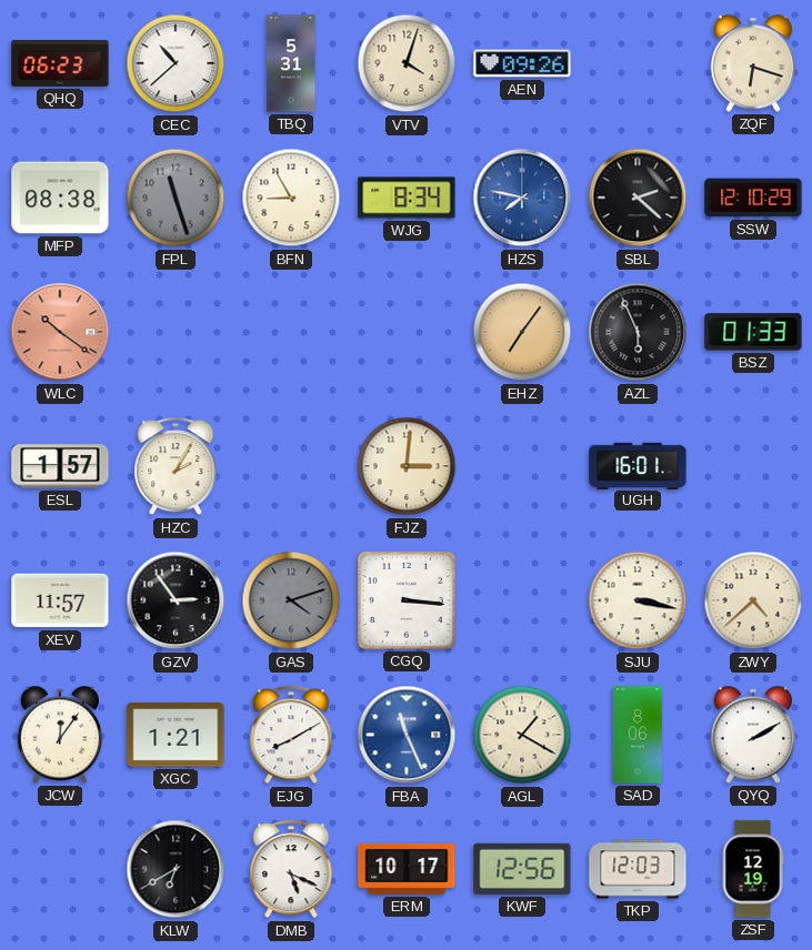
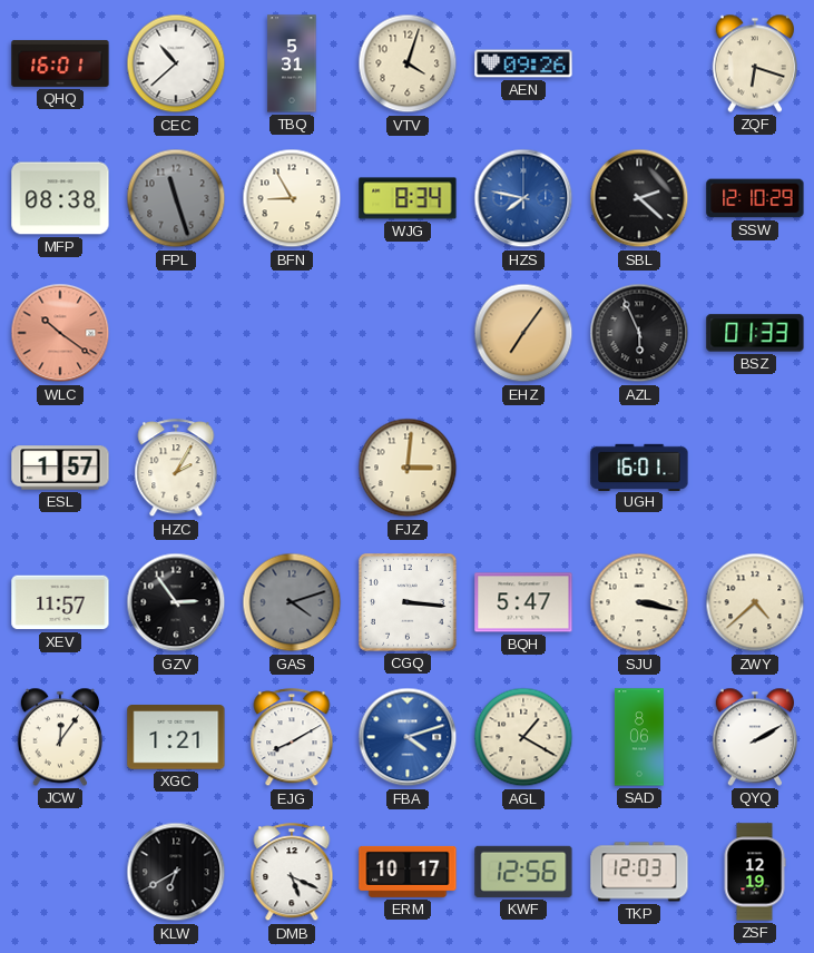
QHQ: 06:23 -> 16:01 (60, 63)
BQH: none -> 5:47 (523, 602)
FBA: 11:26 -> 4:12 (408, 737)
